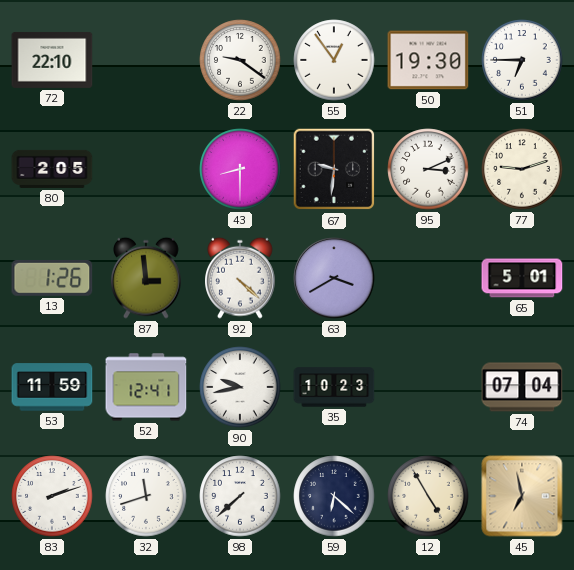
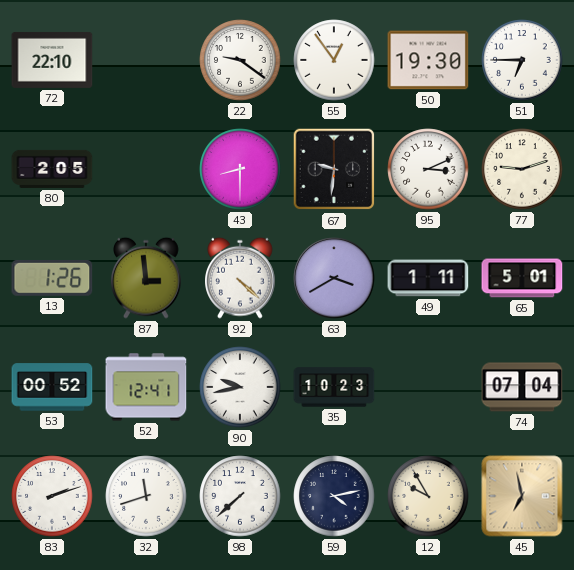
49: none -> 1:11 (428, 278)
53: 11:59 -> 00:52 (52, 387)
59: 6:22 -> 4:13 (334, 496)
12: 4:55 -> 9:55 (428, 496)
